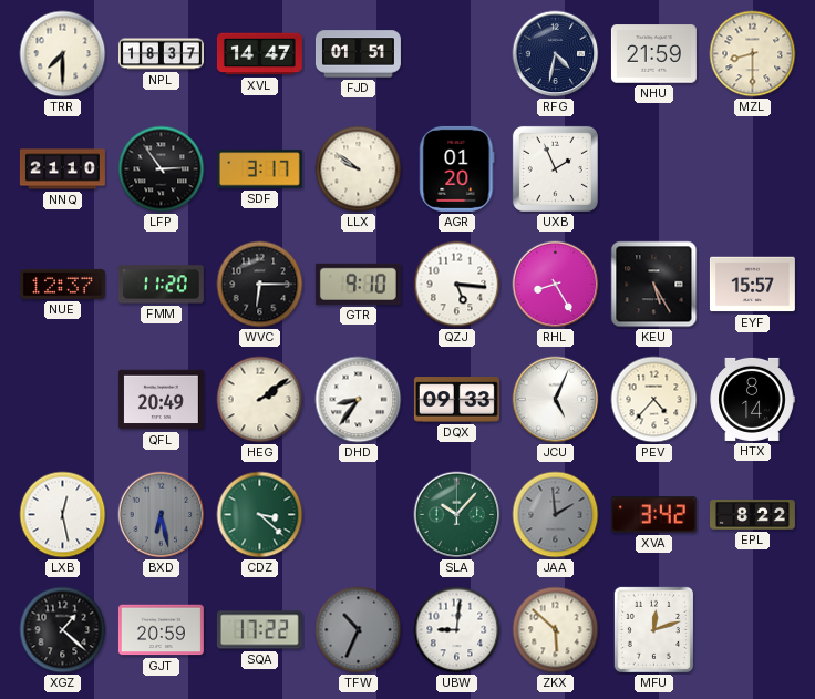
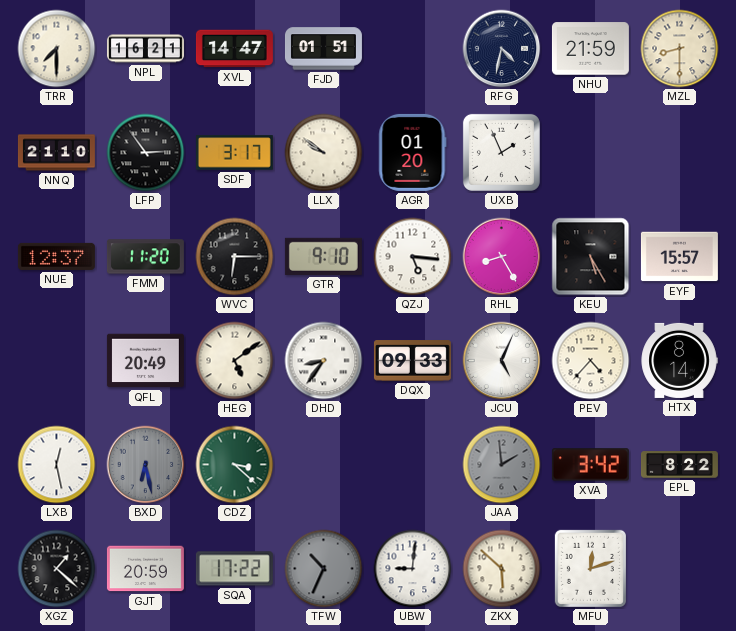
NPL: 18:37 -> 16:21 (145, 49)
HEG: 2:09 -> 5:09 (235, 361)
SLA: 10:07 -> none (457, 515)
